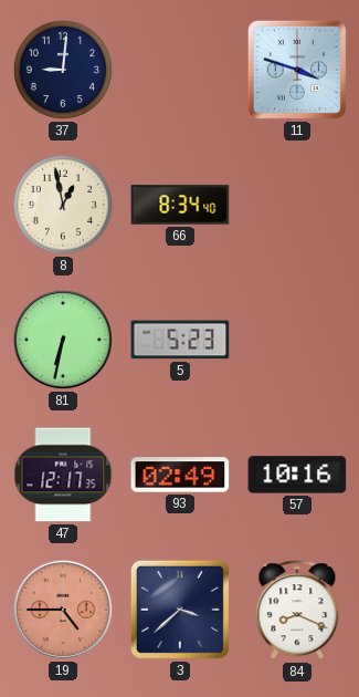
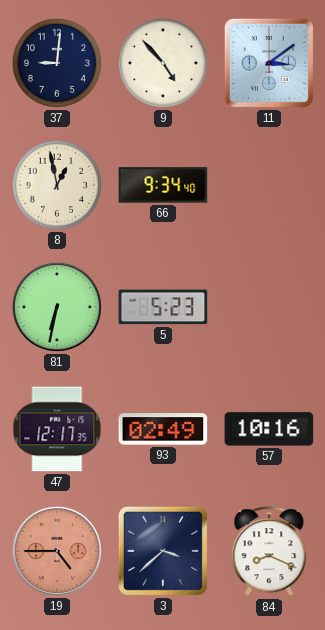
9: none -> 4:53 (163, 63)
11: 3:48 -> 3:09 (269, 63)
66: 8:34 -> 9:34 (163, 185)
